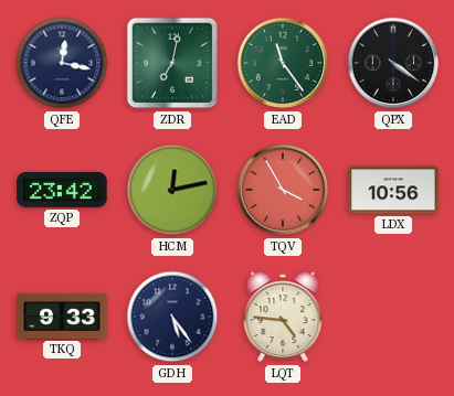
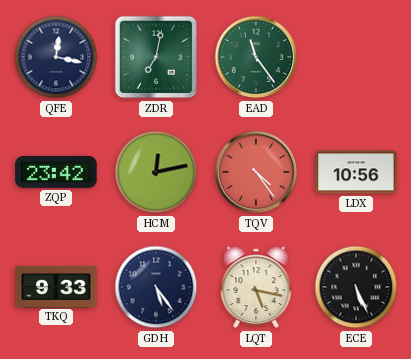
QPX: 4:21 -> none (393, 63)
TQV: 3:55 -> 4:24 (256, 172)
LQT: 4:46 -> 5:17 (256, 287)
ECE: none -> 5:26 (356, 287)
